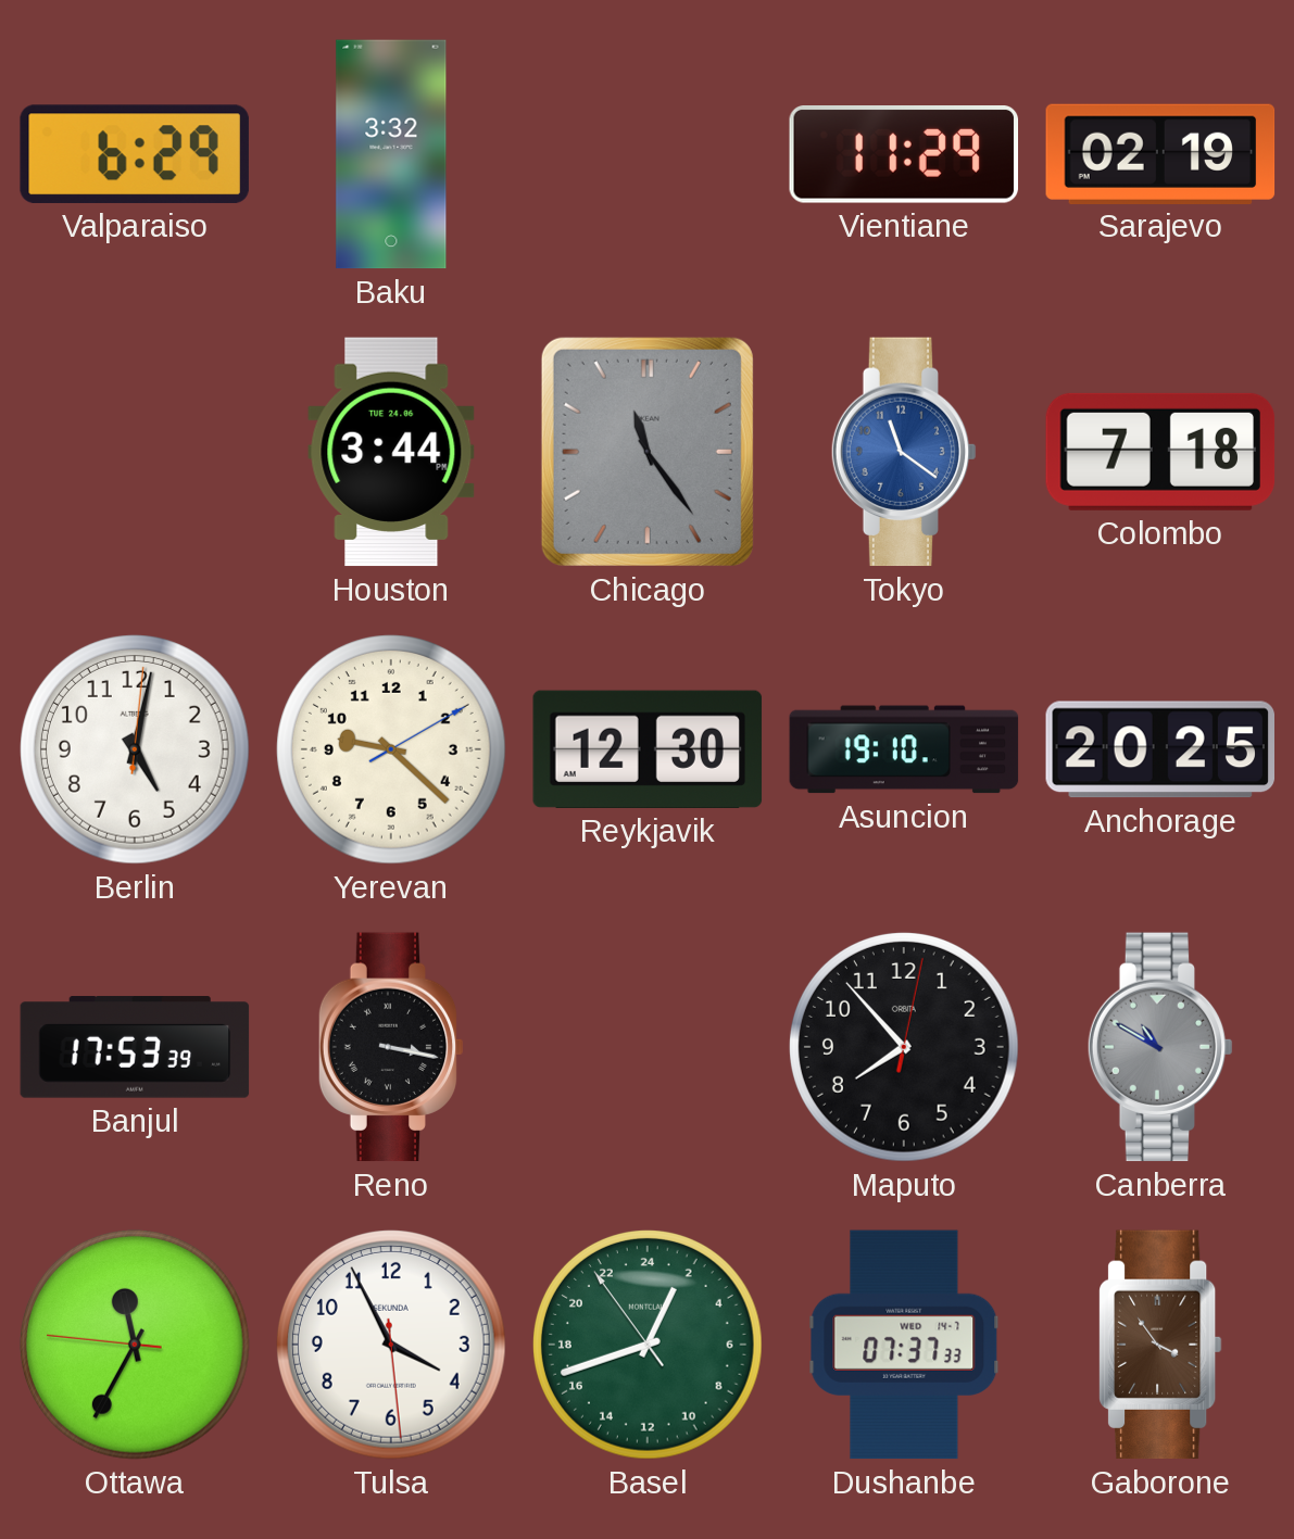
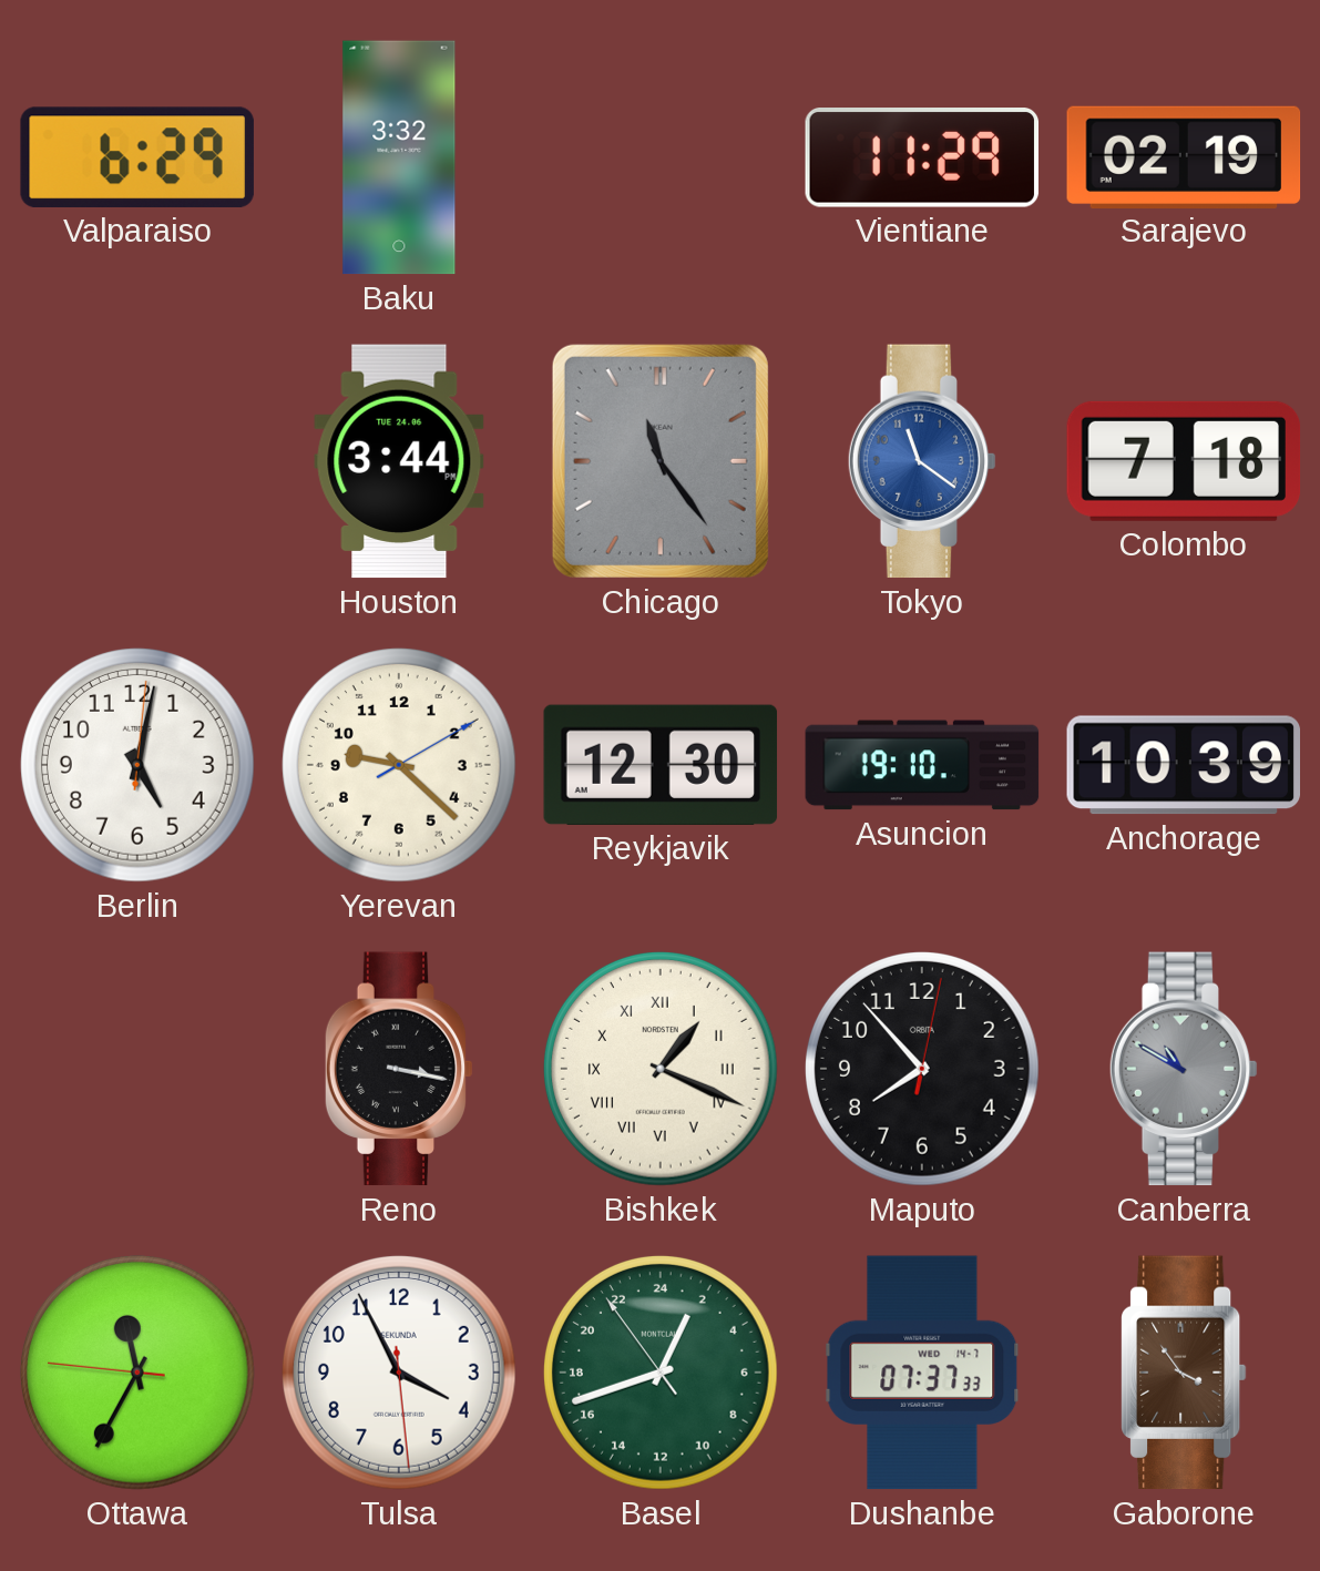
Anchorage: 20:25 -> 10:39 (1183, 765)
Banjul: 17:53 -> none (135, 1047)
Bishkek: none -> 1:19 (661, 1069)
